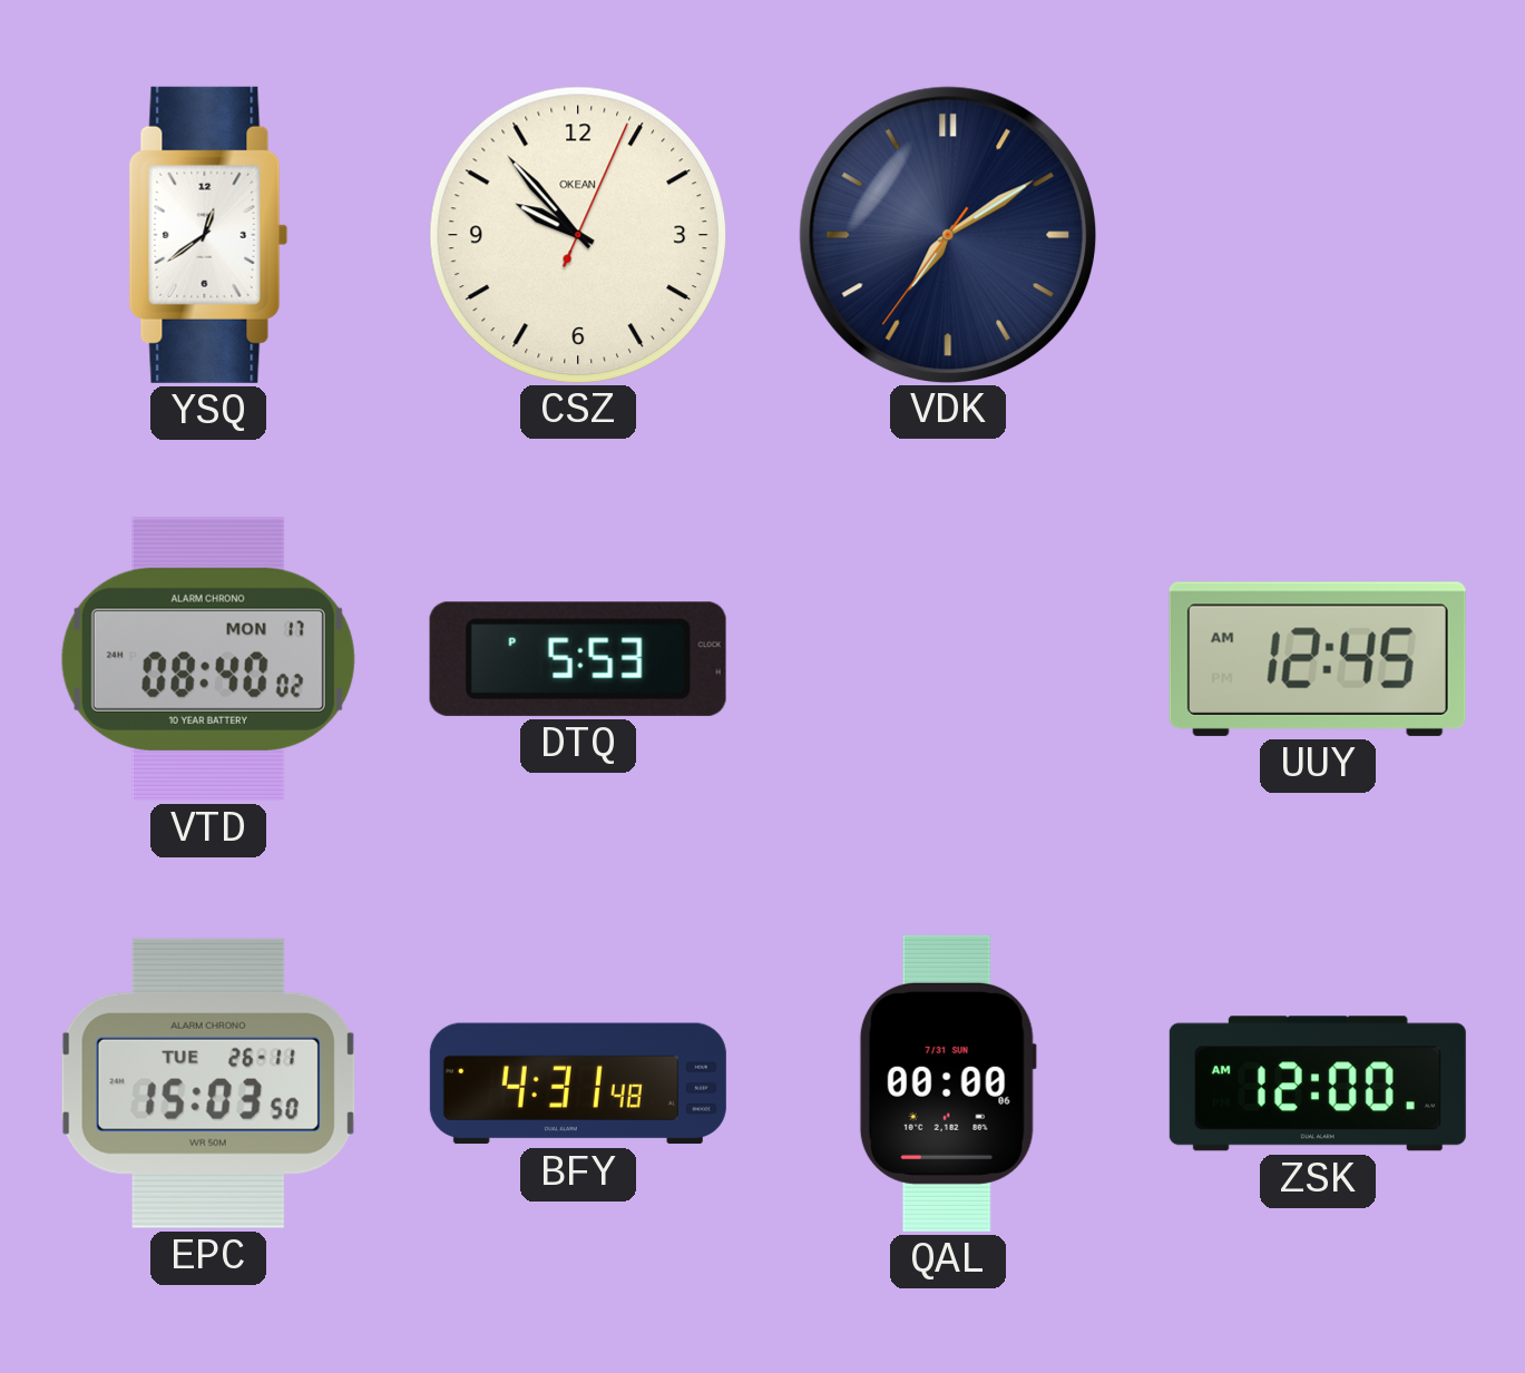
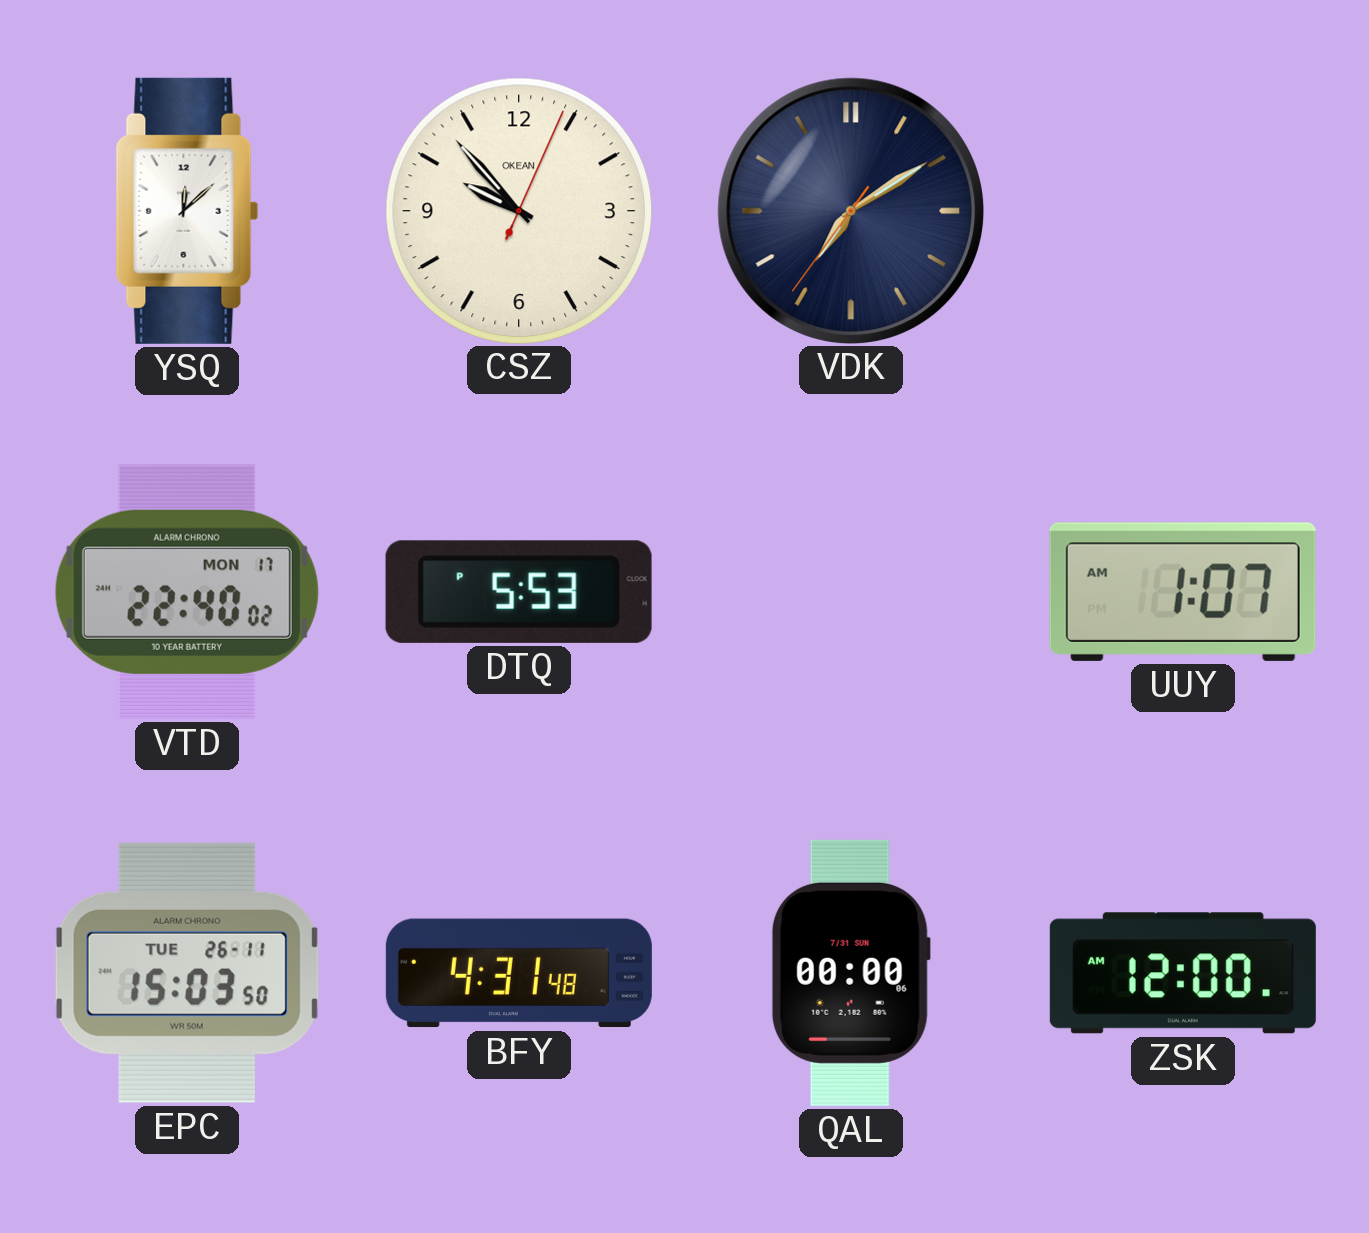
YSQ: 12:39 -> 12:08 (187, 211)
VTD: 08:40 -> 22:40 (187, 592)
UUY: 12:45 -> 1:07 (1183, 592)
